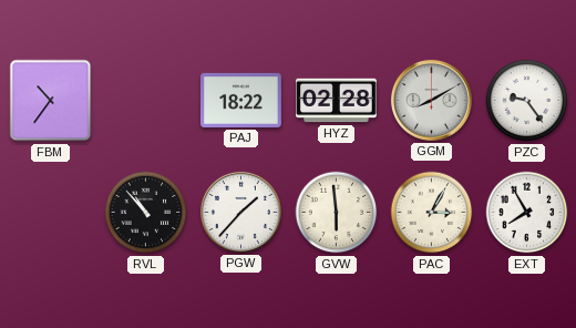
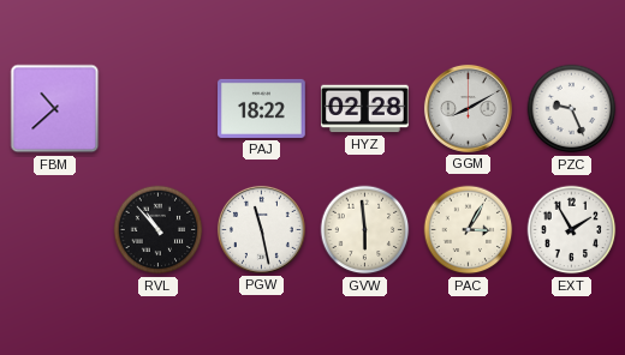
FBM: 10:36 -> 10:38 (55, 109)
PZC: 9:24 -> 9:26 (572, 109)
PGW: 1:37 -> 11:28 (261, 229)
EXT: 7:55 -> 1:55 (572, 230)
